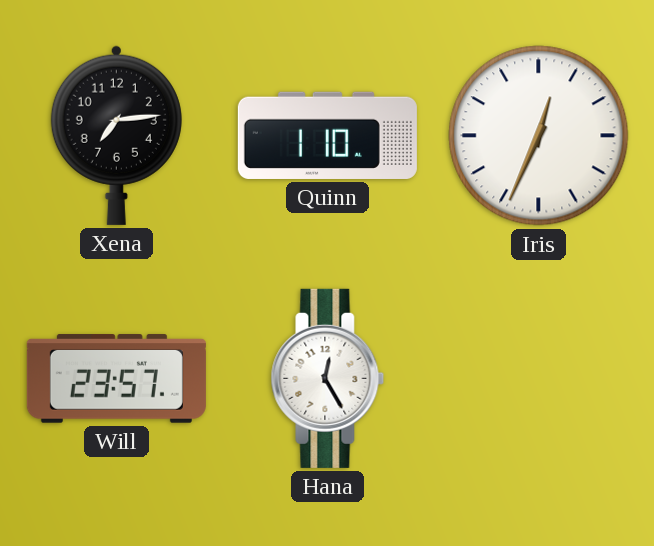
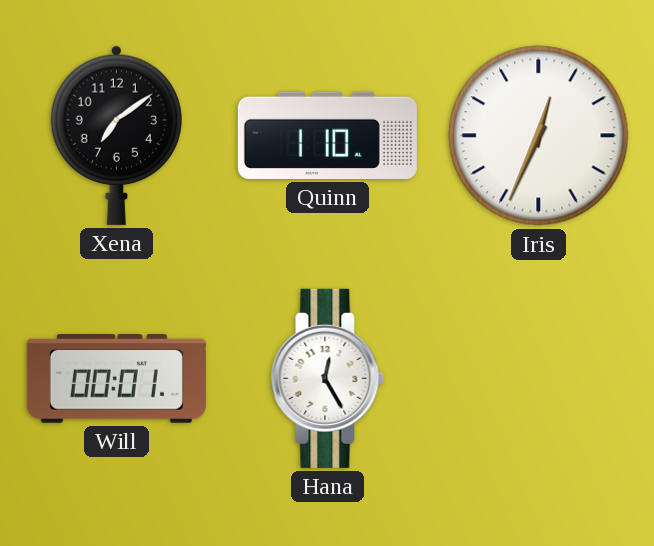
Xena: 7:14 -> 7:09 (116, 135)
Will: 23:57 -> 00:01 (116, 379)
